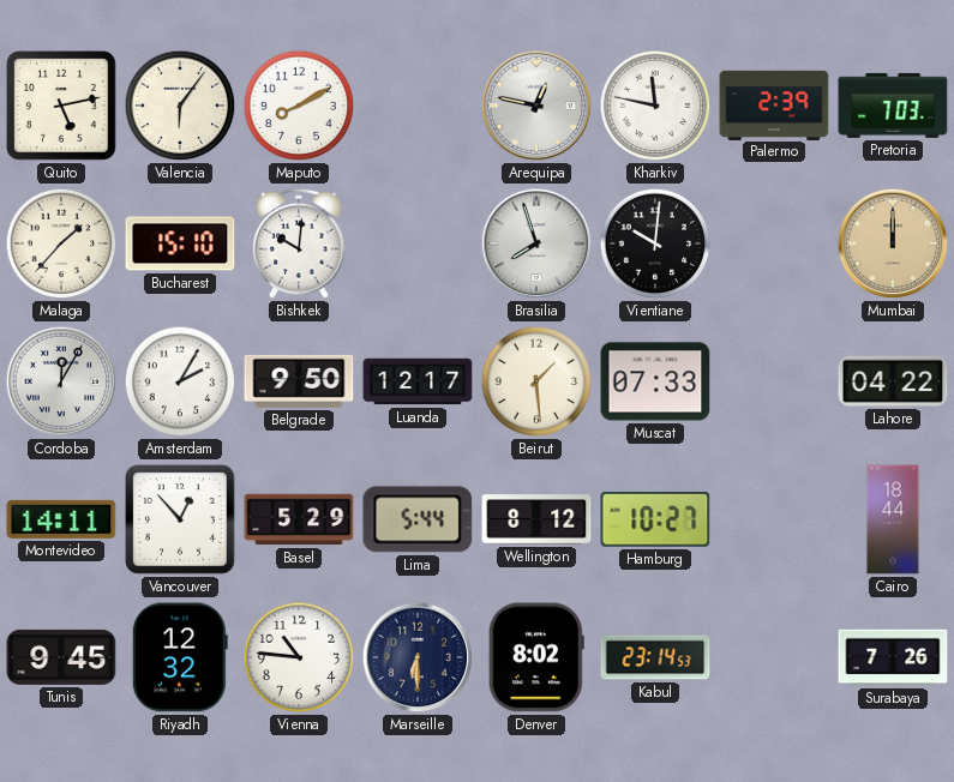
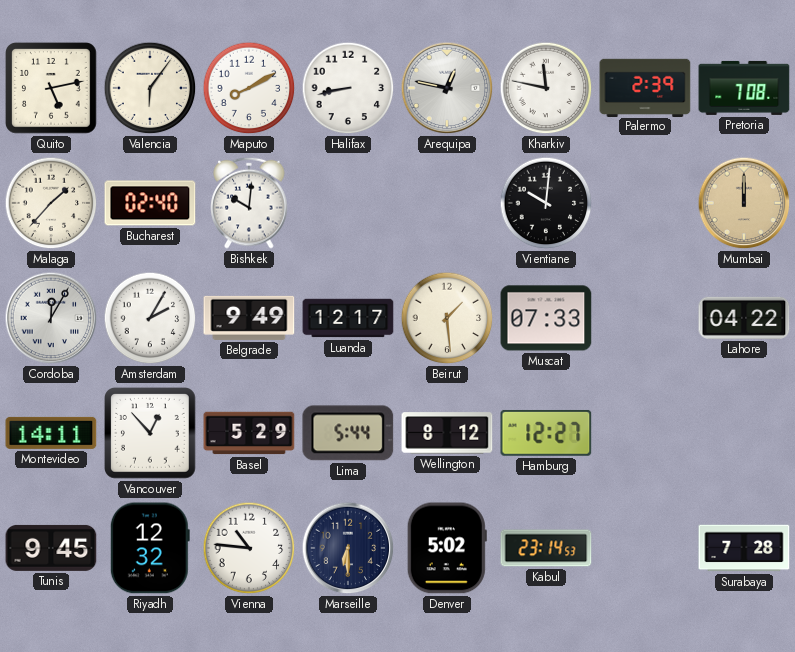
Halifax: none -> 8:43 (348, 88)
Pretoria: 7:03 -> 7:08 (744, 88)
Bucharest: 15:10 -> 02:40 (150, 203)
Brasilia: 7:57 -> none (536, 243)
Belgrade: 9:50 -> 9:49 (249, 318)
Hamburg: 10:27 -> 12:27 (546, 433)
Cairo: 18:44 -> none (893, 519)
Denver: 8:02 -> 5:02 (447, 548)
Surabaya: 7:26 -> 7:28 (744, 548)
